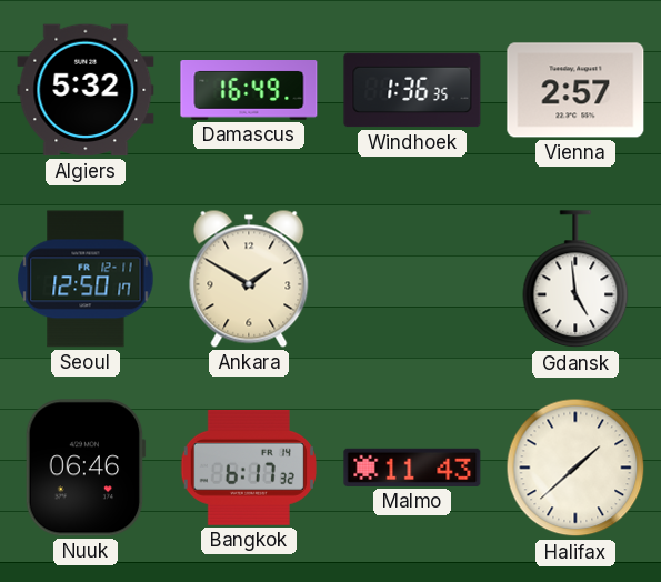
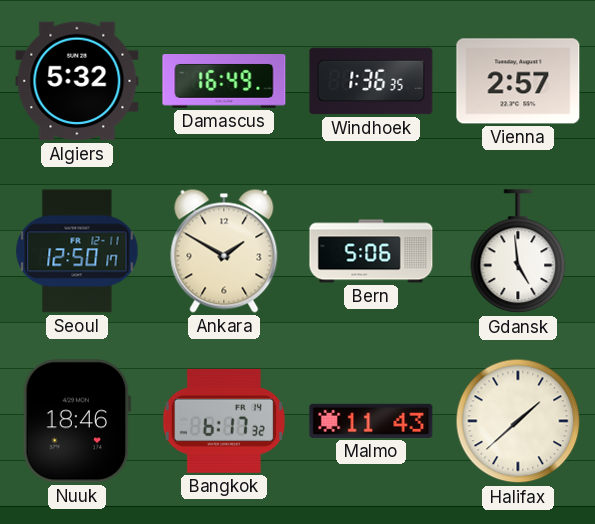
Bern: none -> 5:06 (371, 251)
Nuuk: 06:46 -> 18:46 (77, 421)
